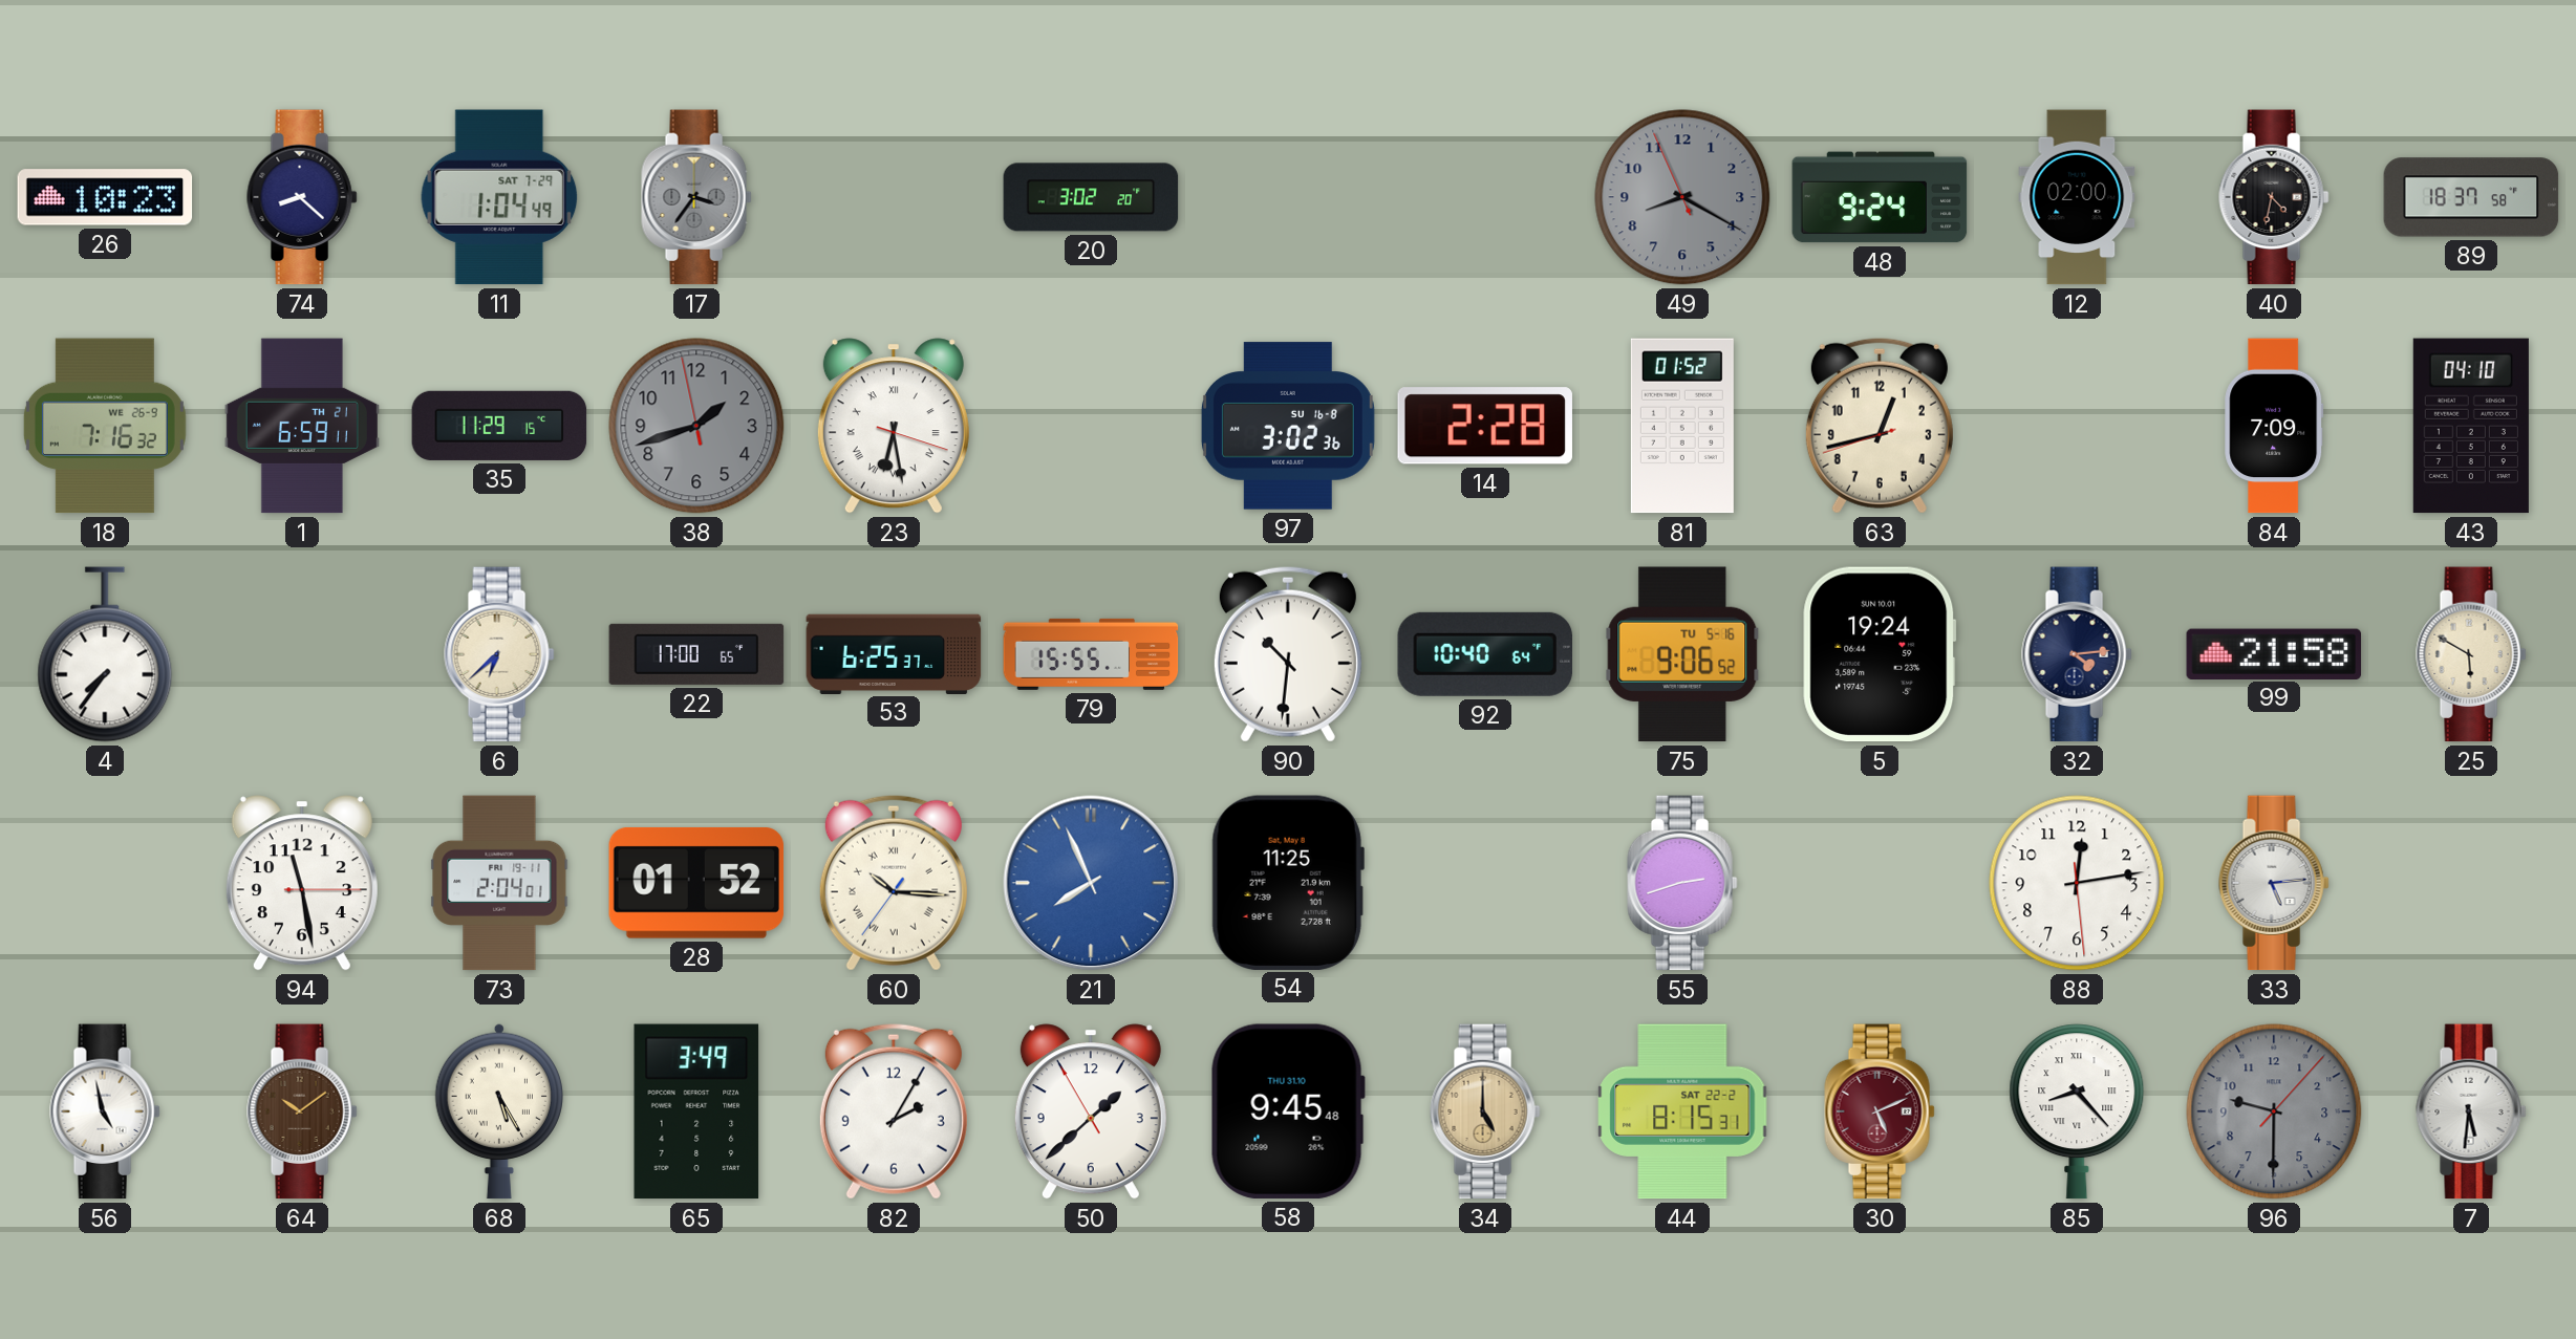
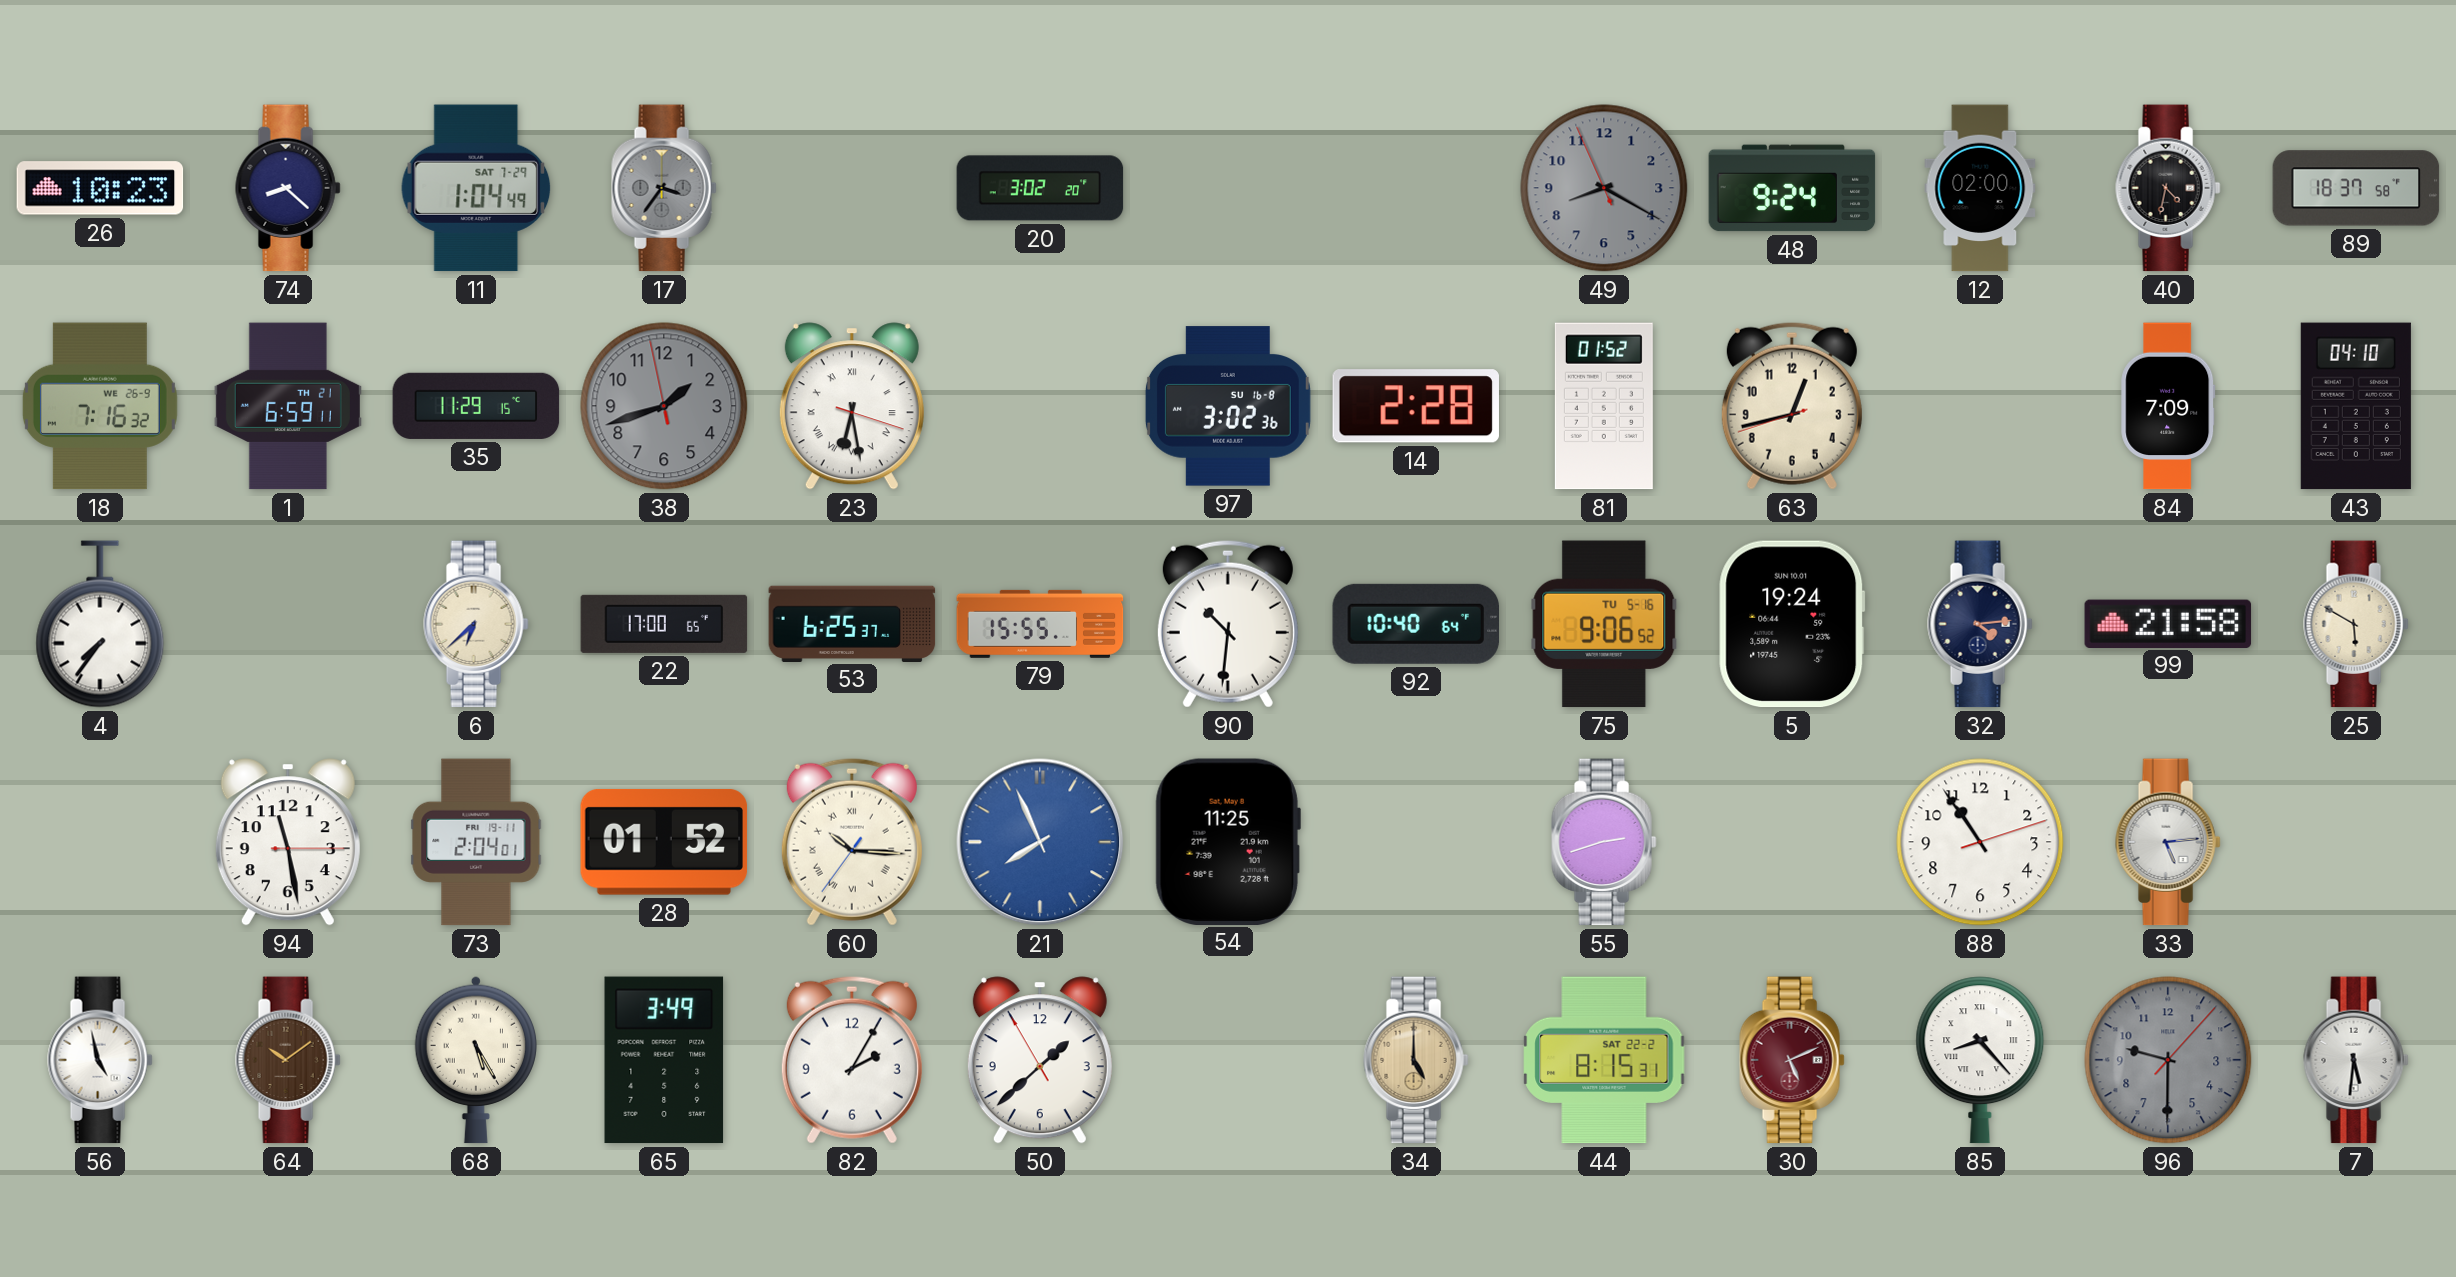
88: 12:13 -> 10:54 (1980, 842)
58: 9:45 -> none (1288, 1111)
